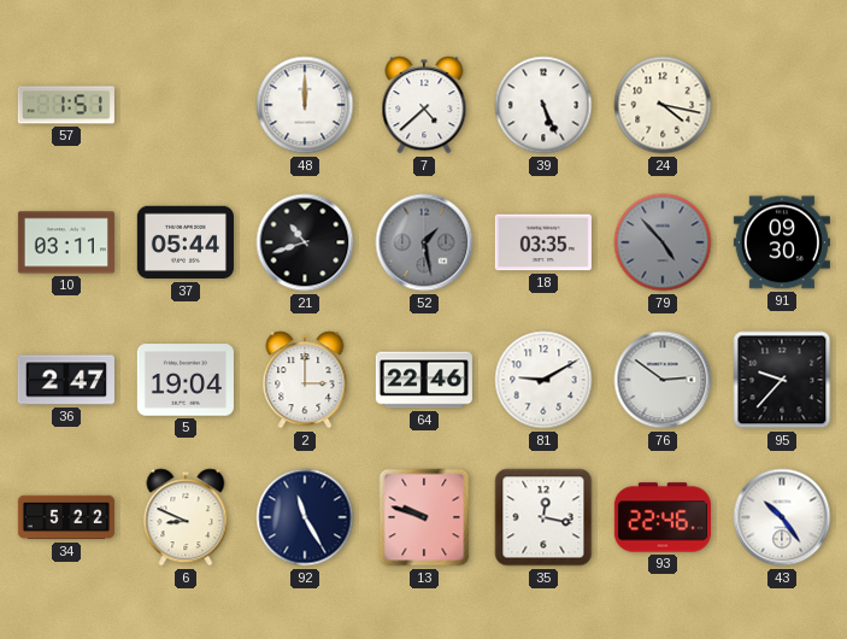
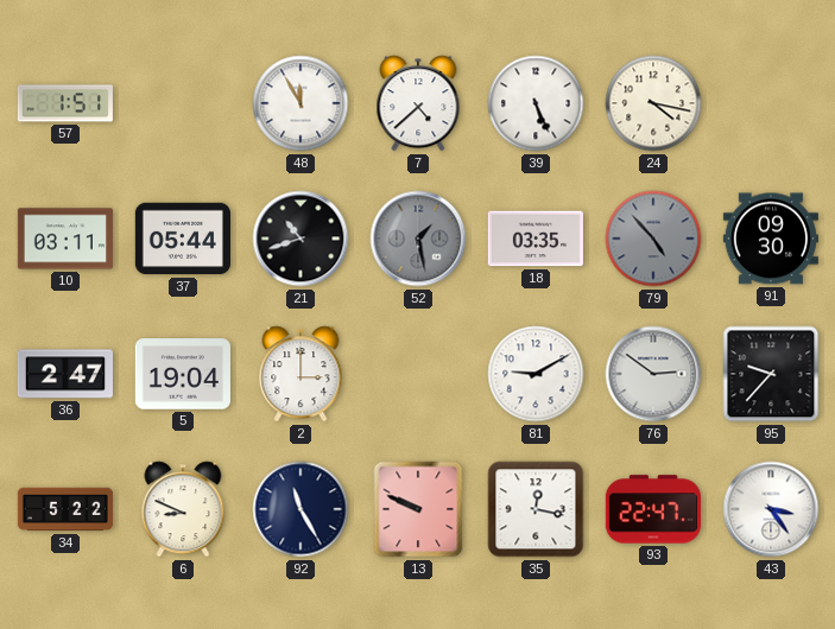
48: 12:00 -> 11:55 (301, 103)
64: 22:46 -> none (424, 380)
13: 9:48 -> 9:49 (418, 509)
93: 22:46 -> 22:47 (653, 509)
43: 10:24 -> 3:24 (771, 509)
